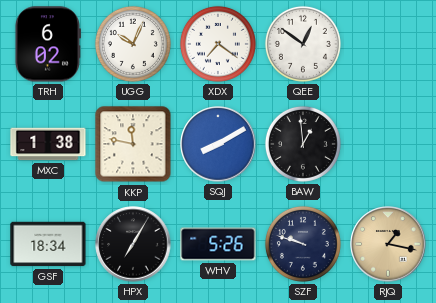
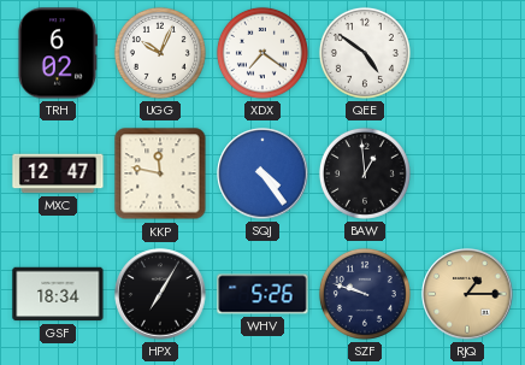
QEE: 12:51 -> 4:51 (365, 53)
MXC: 1:38 -> 12:47 (58, 173)
SQJ: 8:10 -> 4:24 (262, 173)
RJQ: 1:17 -> 1:15 (467, 294)
